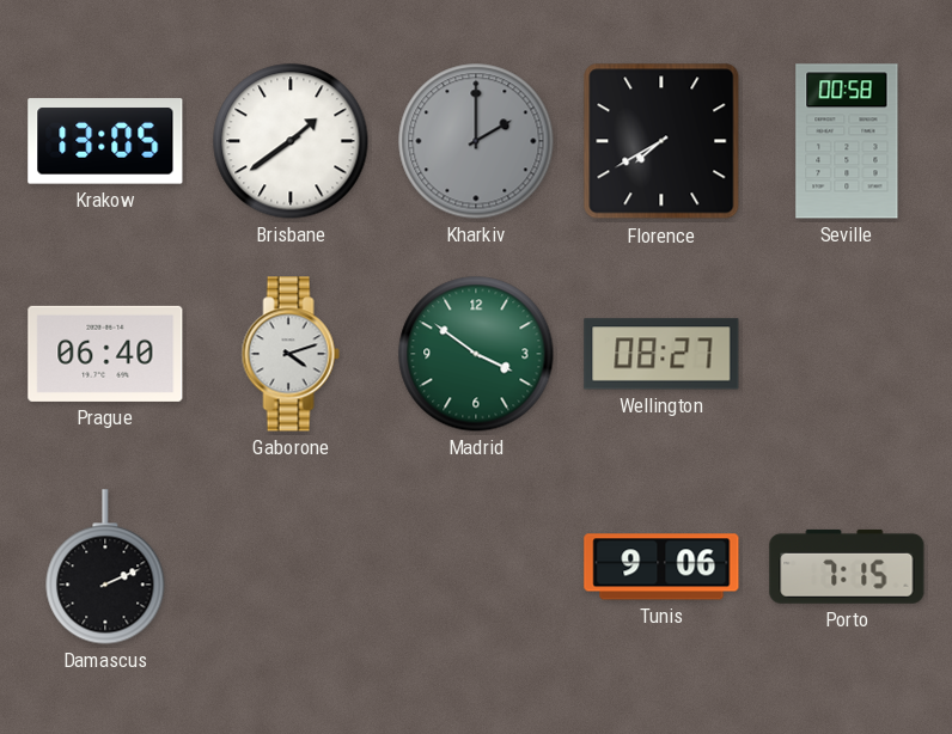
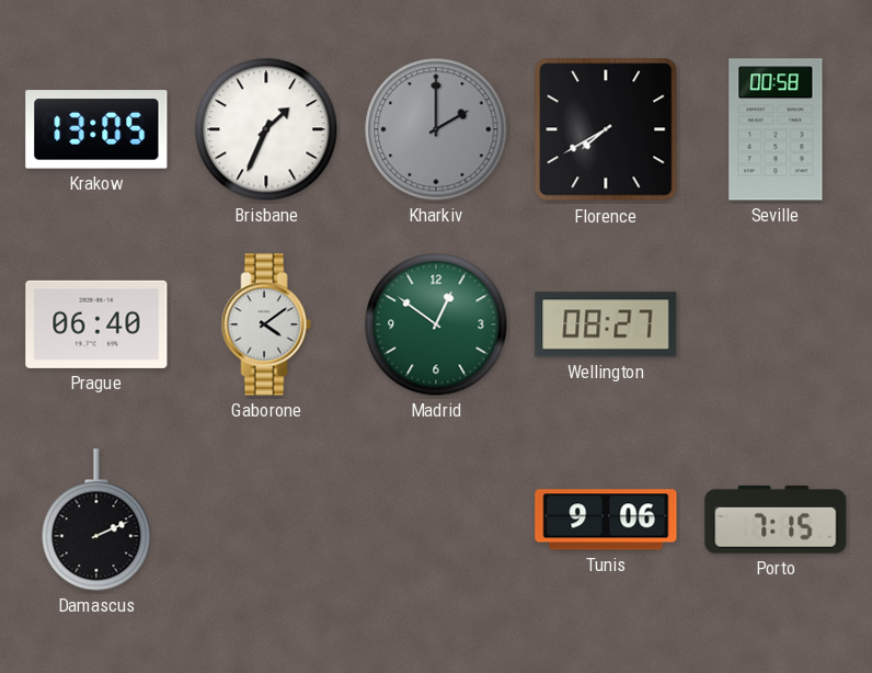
Brisbane: 1:39 -> 1:34 (266, 129)
Gaborone: 4:12 -> 4:09 (266, 324)
Madrid: 3:51 -> 12:51 (436, 324)
